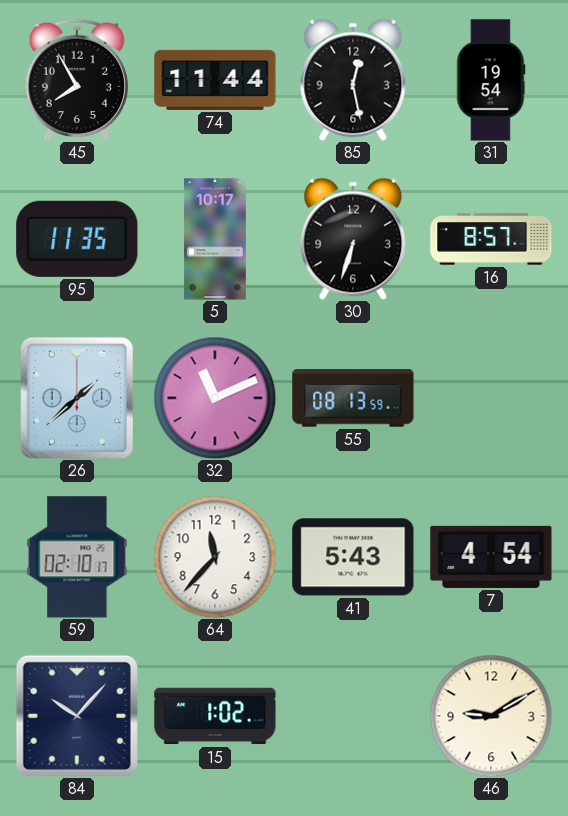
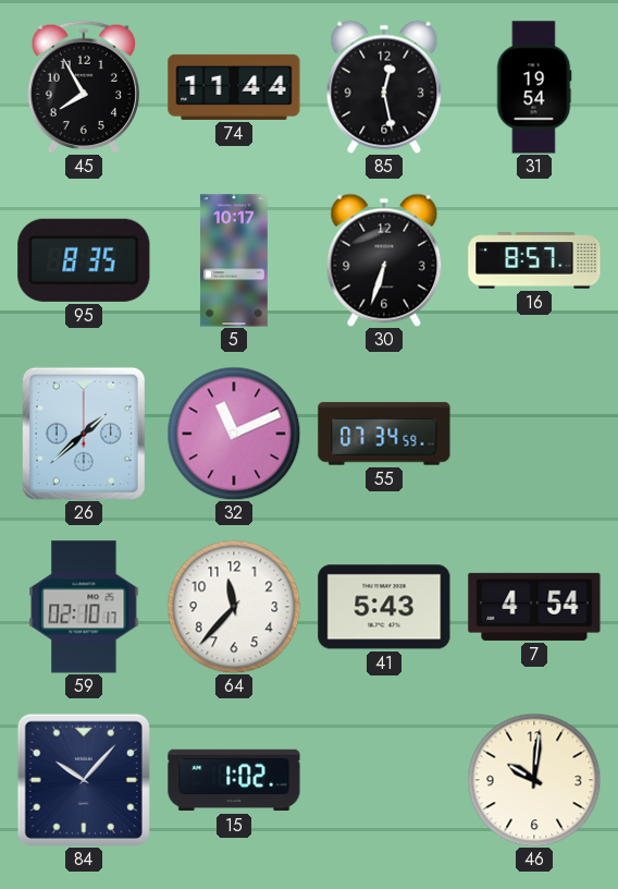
95: 11:35 -> 8:35 (84, 260)
55: 08:13 -> 07:34 (384, 434)
46: 9:10 -> 10:01 (534, 780)
